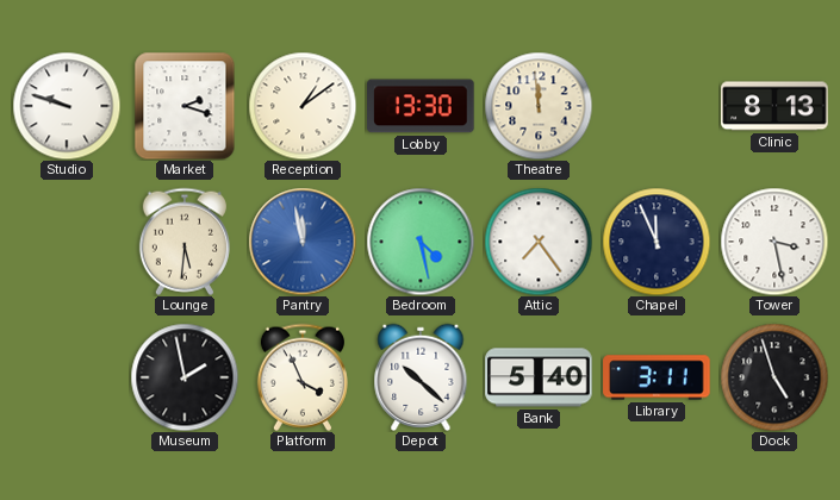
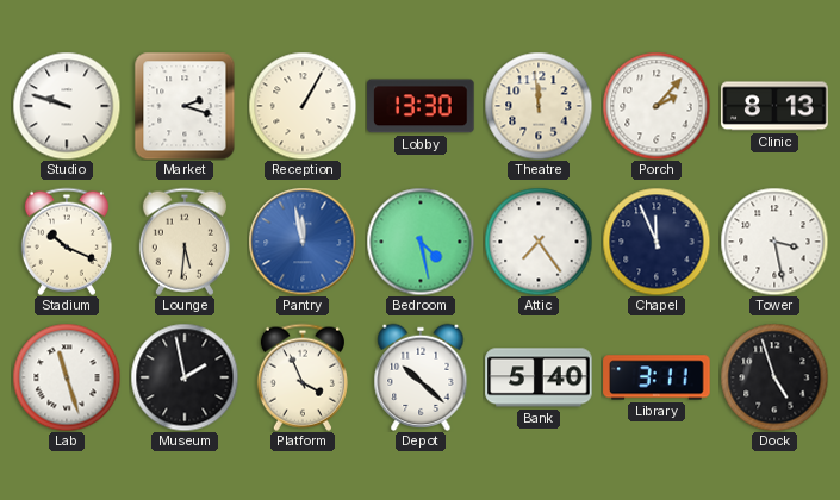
Reception: 1:09 -> 1:05 (303, 106)
Porch: none -> 2:07 (657, 106)
Stadium: none -> 10:19 (67, 242)
Lab: none -> 11:27 (67, 377)
